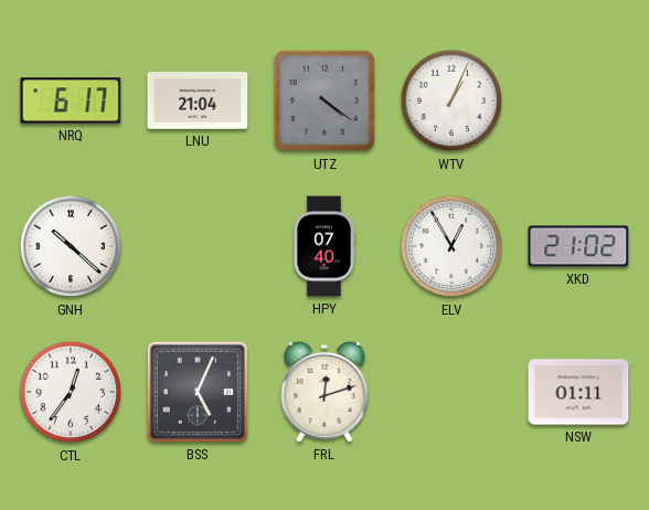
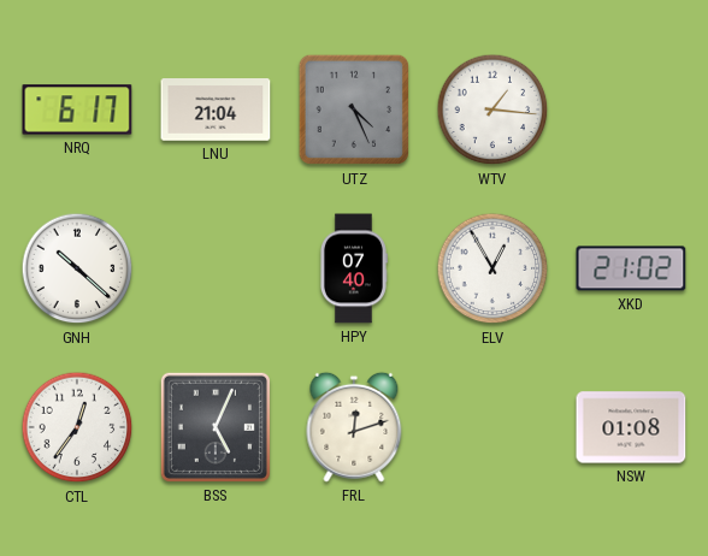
UTZ: 4:21 -> 4:26 (354, 110)
WTV: 1:04 -> 1:16 (492, 110)
NSW: 01:11 -> 01:08 (631, 427)
